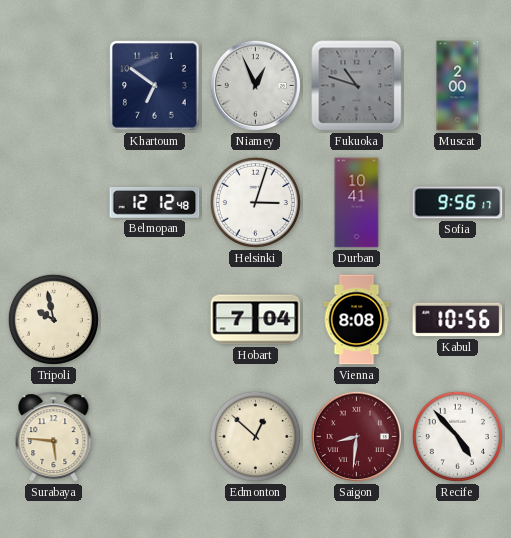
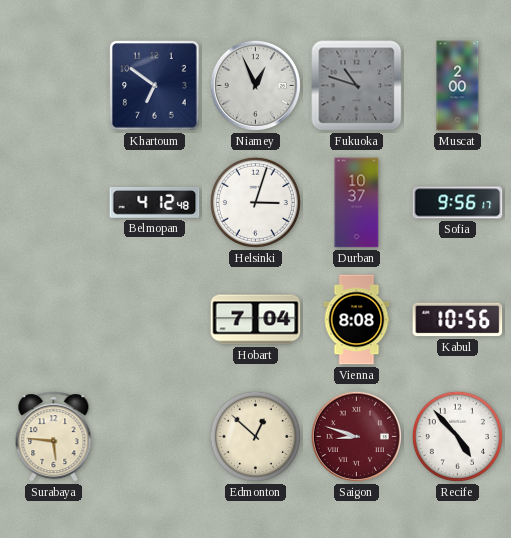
Belmopan: 12:12 -> 4:12 (155, 203)
Durban: 10:41 -> 10:37 (357, 203)
Tripoli: 9:58 -> none (53, 319)
Saigon: 8:31 -> 8:48 (356, 436)
